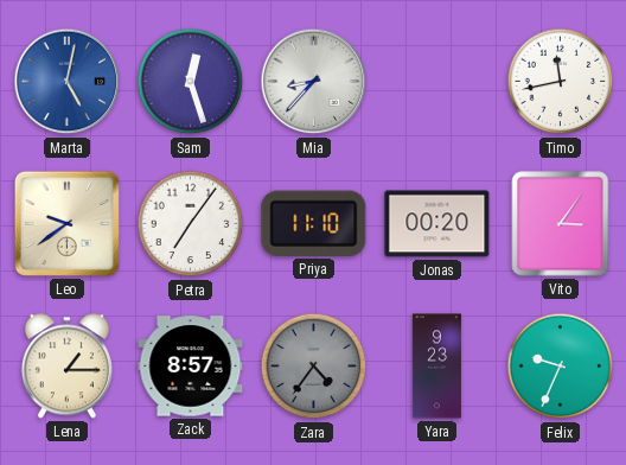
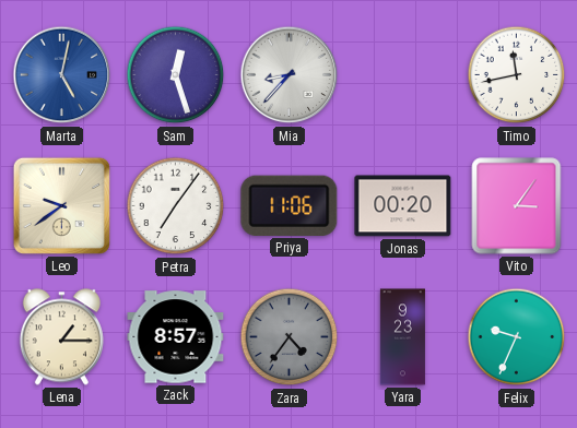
Priya: 11:10 -> 11:06 (290, 205)
